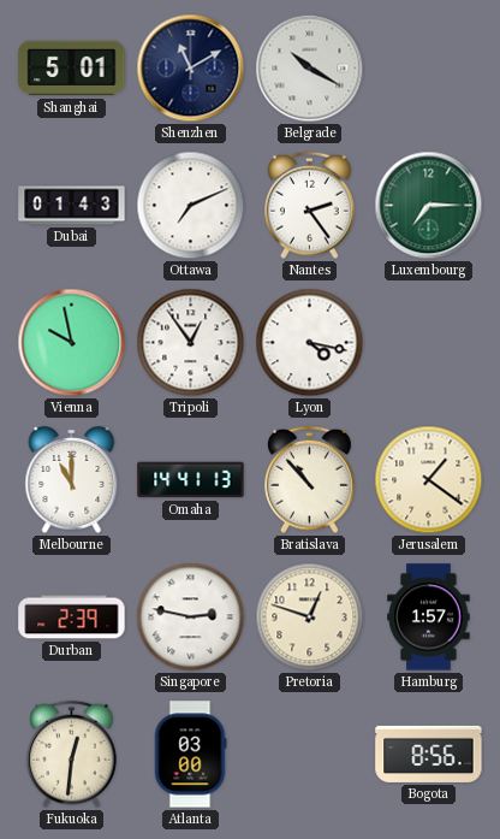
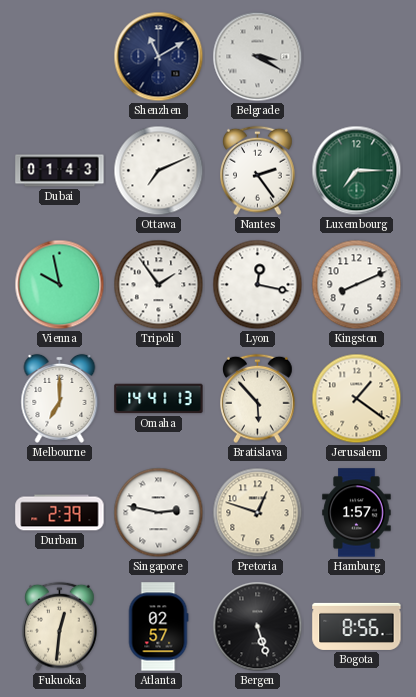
Shanghai: 5:01 -> none (72, 69)
Belgrade: 10:20 -> 3:20 (258, 57)
Tripoli: 12:54 -> 1:54 (159, 285)
Lyon: 4:17 -> 12:17 (258, 285)
Kingston: none -> 8:11 (357, 285)
Melbourne: 11:00 -> 7:00 (60, 398)
Bratislava: 10:53 -> 5:53 (258, 399)
Atlanta: 03:00 -> 02:57 (158, 627)
Bergen: none -> 5:27 (258, 627)
